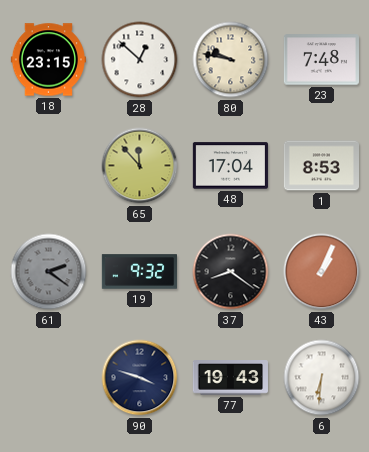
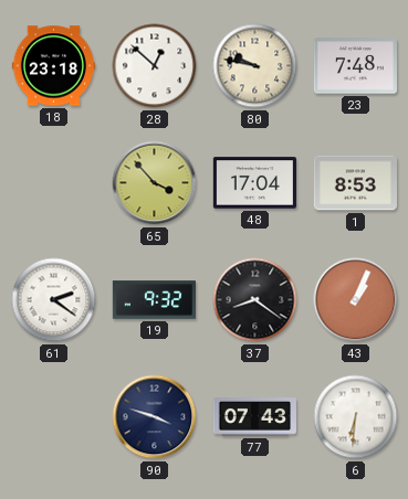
18: 23:15 -> 23:18 (53, 66)
65: 11:53 -> 3:53 (155, 183)
61 dial: grey -> white (54, 300)
77: 19:43 -> 07:43 (254, 417)
